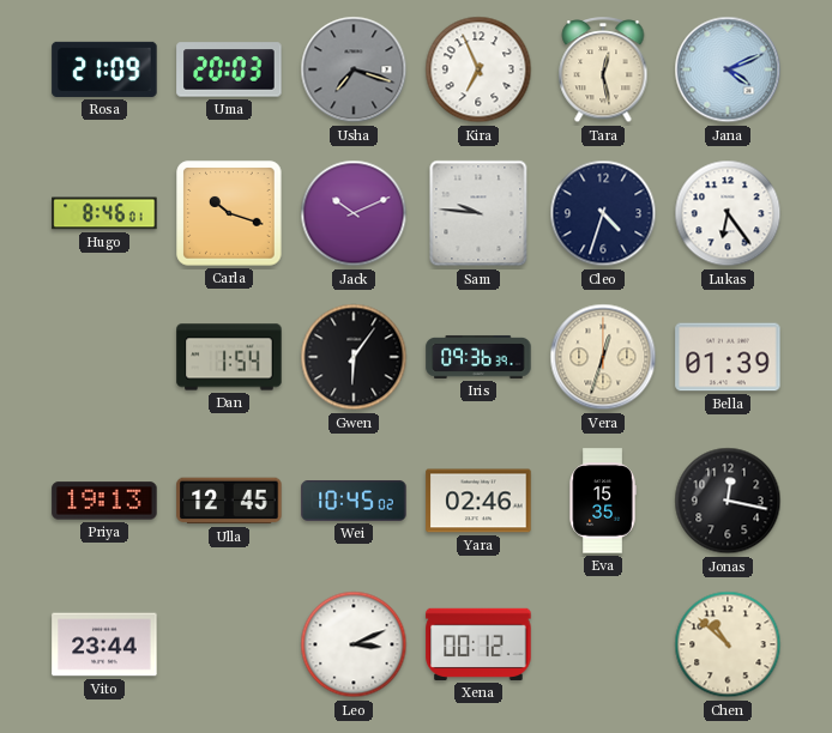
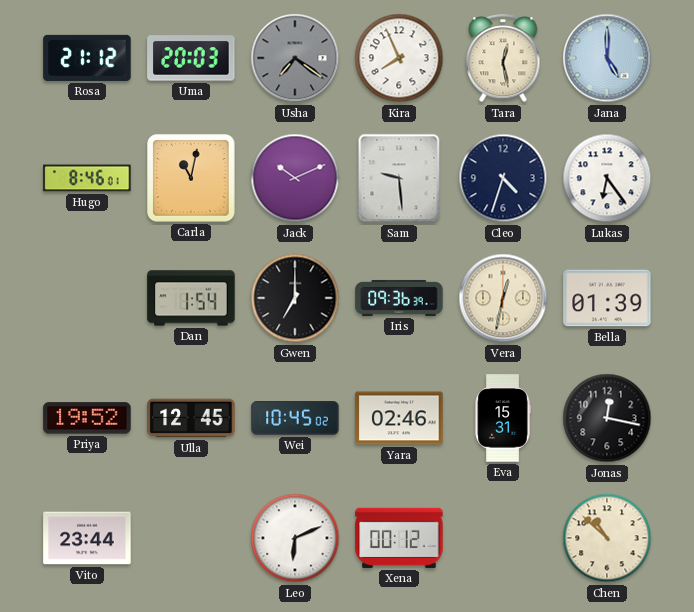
Rosa: 21:09 -> 21:12 (87, 58)
Usha: 7:18 -> 7:21 (295, 58)
Kira: 6:56 -> 7:56 (399, 58)
Jana: 4:11 -> 5:00 (607, 58)
Carla: 10:18 -> 11:02 (191, 178)
Sam: 9:46 -> 9:29 (399, 178)
Gwen: 6:06 -> 7:00 (295, 298)
Vera: 12:33 -> 12:32 (503, 298)
Priya: 19:13 -> 19:52 (87, 418)
Eva: 15:35 -> 15:31 (503, 418)
Leo: 3:11 -> 6:11 (295, 538)
